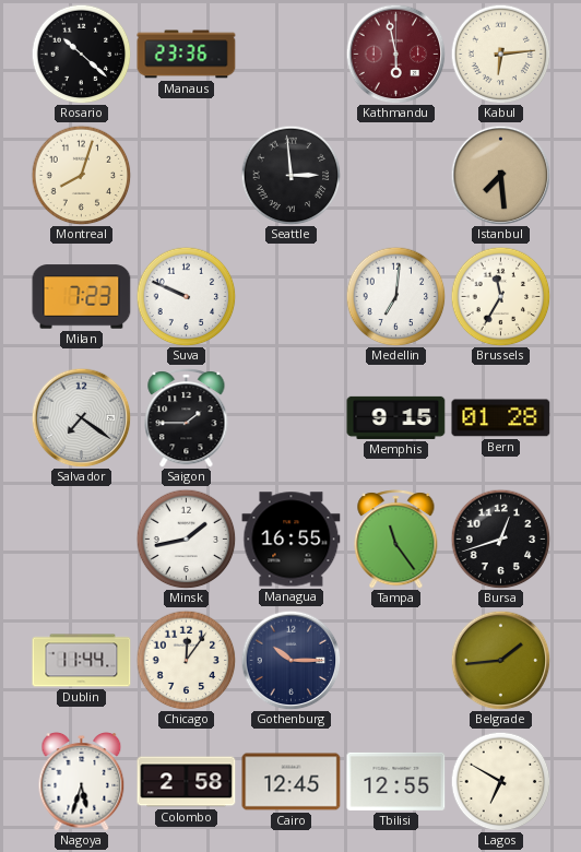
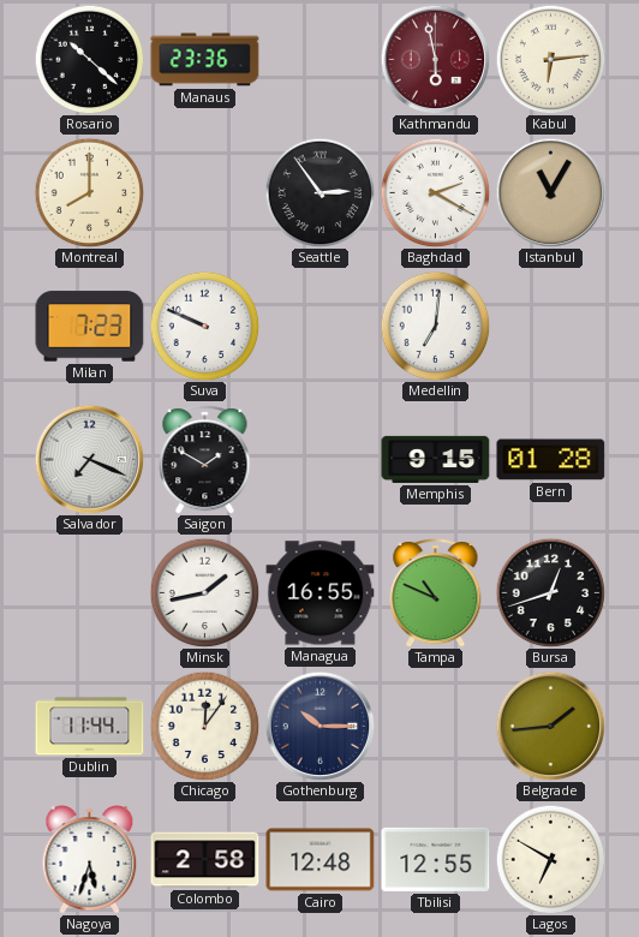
Montreal: 8:03 -> 8:00 (89, 192)
Seattle: 2:59 -> 2:54 (319, 192)
Baghdad: none -> 2:20 (435, 192)
Istanbul: 7:29 -> 11:05 (550, 192)
Brussels: 11:35 -> none (500, 296)
Salvador: 7:21 -> 7:19 (89, 459)
Saigon: 1:45 -> 1:50 (205, 460)
Tampa: 11:24 -> 10:49 (436, 593)
Cairo: 12:45 -> 12:48 (321, 860)
